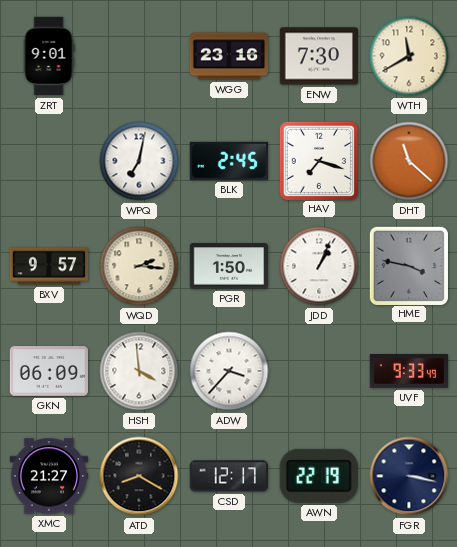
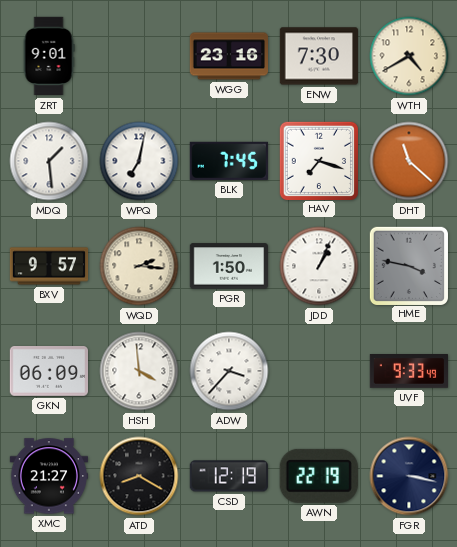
WTH: 11:40 -> 4:40 (409, 56)
MDQ: none -> 1:29 (49, 161)
BLK: 2:45 -> 7:45 (229, 161)
CSD: 12:17 -> 12:19 (229, 476)
